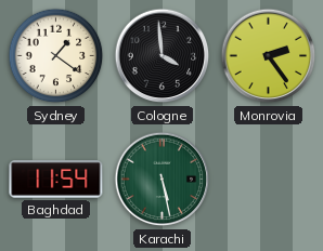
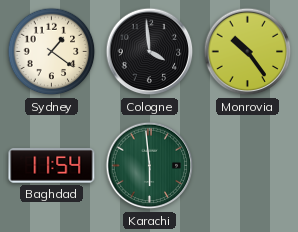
Monrovia: 2:24 -> 10:24 (248, 52)
Karachi: 5:28 -> 5:59 (150, 166)
